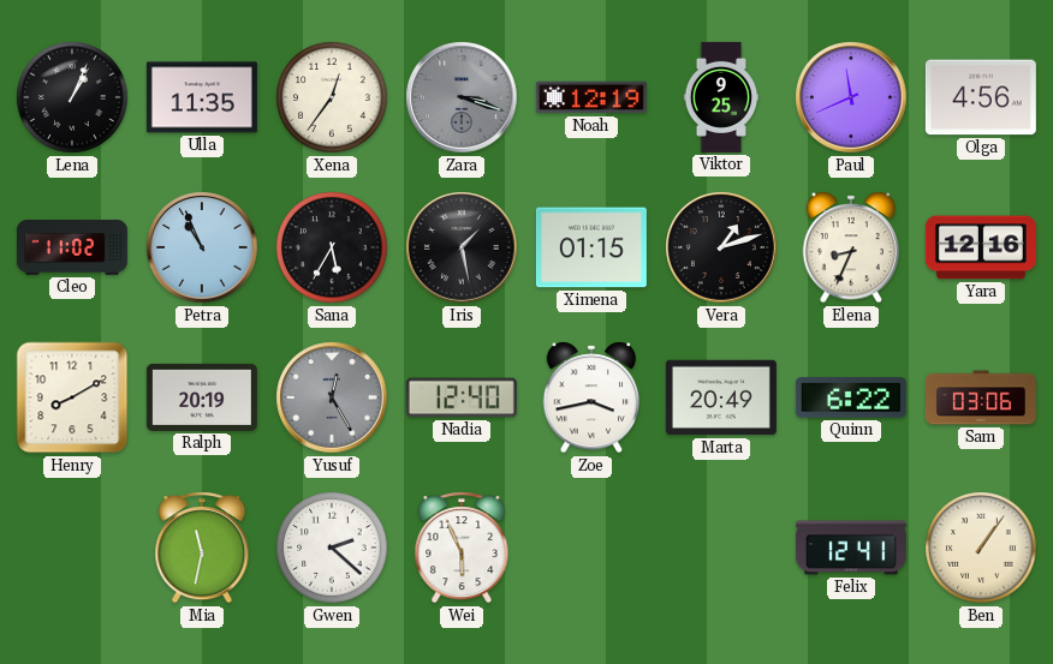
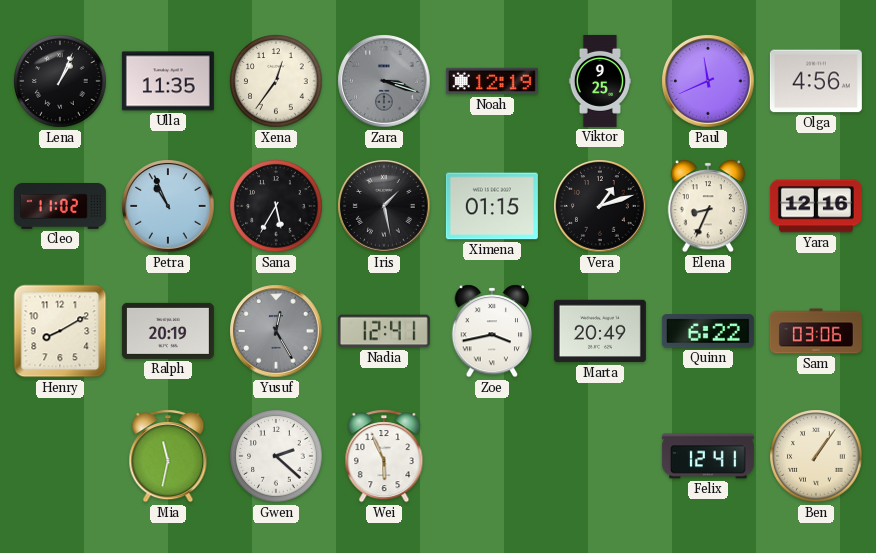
Nadia: 12:40 -> 12:41 (384, 331)
